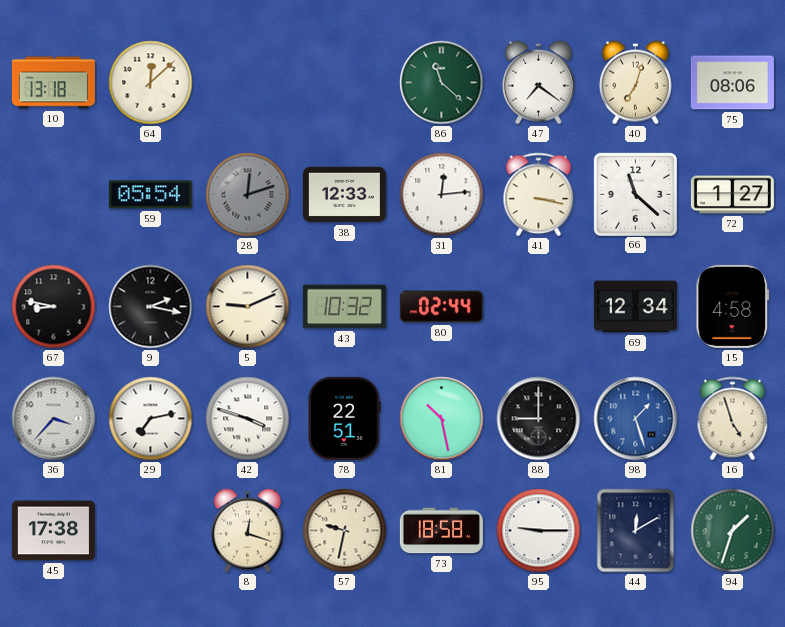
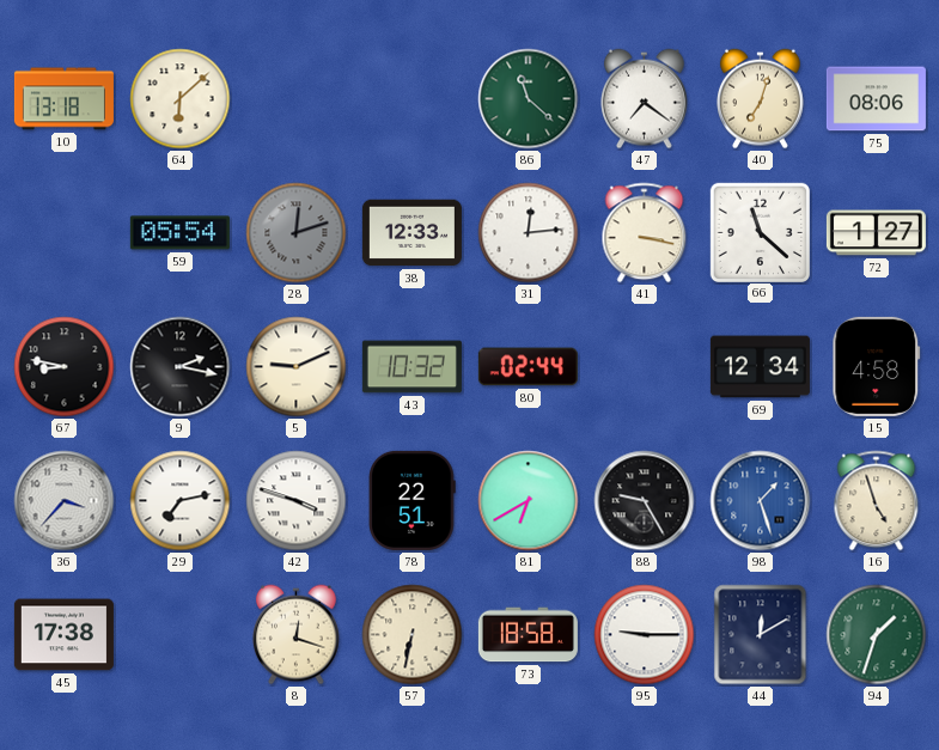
64: 12:08 -> 6:08 (181, 99)
81: 10:28 -> 6:40 (529, 501)
88: 9:00 -> 9:25 (645, 501)
57: 9:32 -> 6:32 (413, 635)
